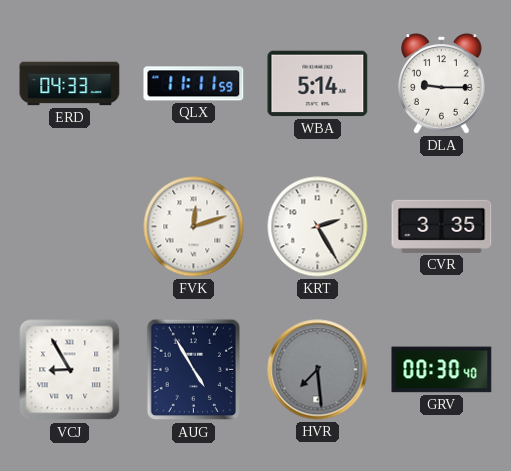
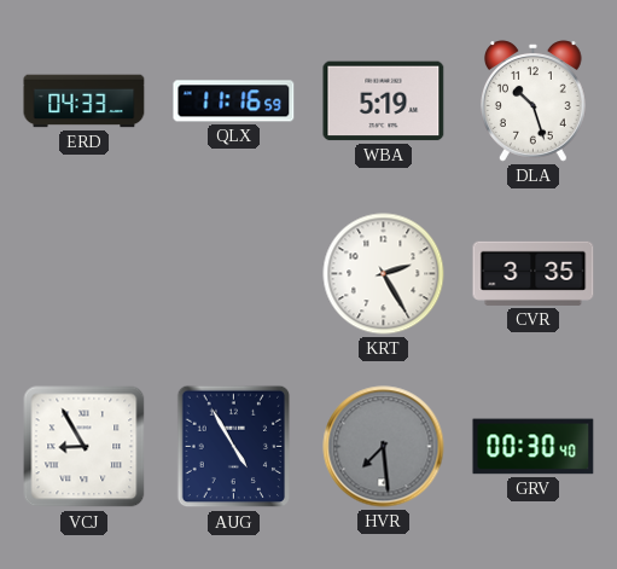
QLX: 11:11 -> 11:16 (234, 101)
WBA: 5:14 -> 5:19 (384, 101)
DLA: 9:15 -> 10:27 (534, 101)
FVK: 12:12 -> none (194, 227)
